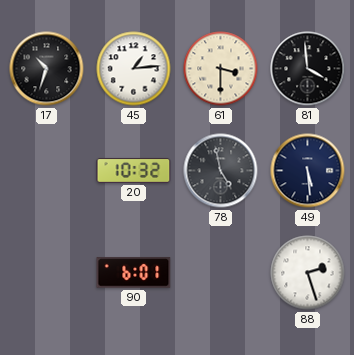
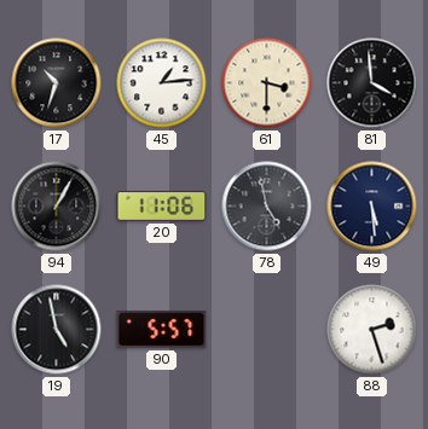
94: none -> 1:05 (57, 207)
20: 10:32 -> 11:06 (162, 205)
19: none -> 4:58 (57, 330)
90: 6:01 -> 5:57 (162, 330)
